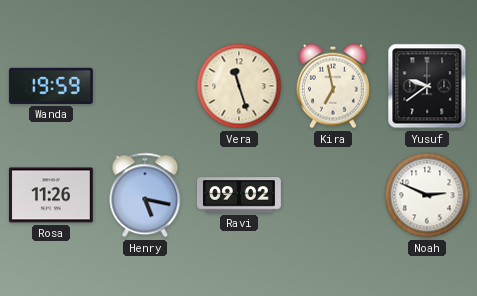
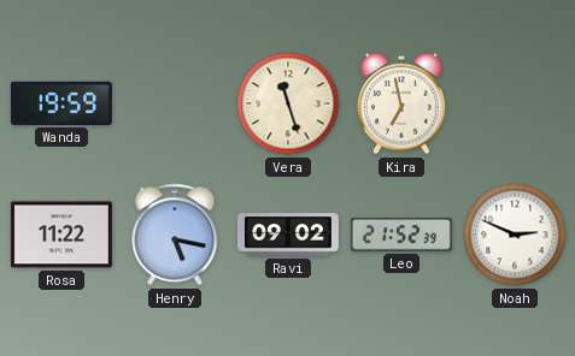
Yusuf: 9:39 -> none (427, 86)
Rosa: 11:26 -> 11:22 (61, 235)
Leo: none -> 21:52 (401, 236)
